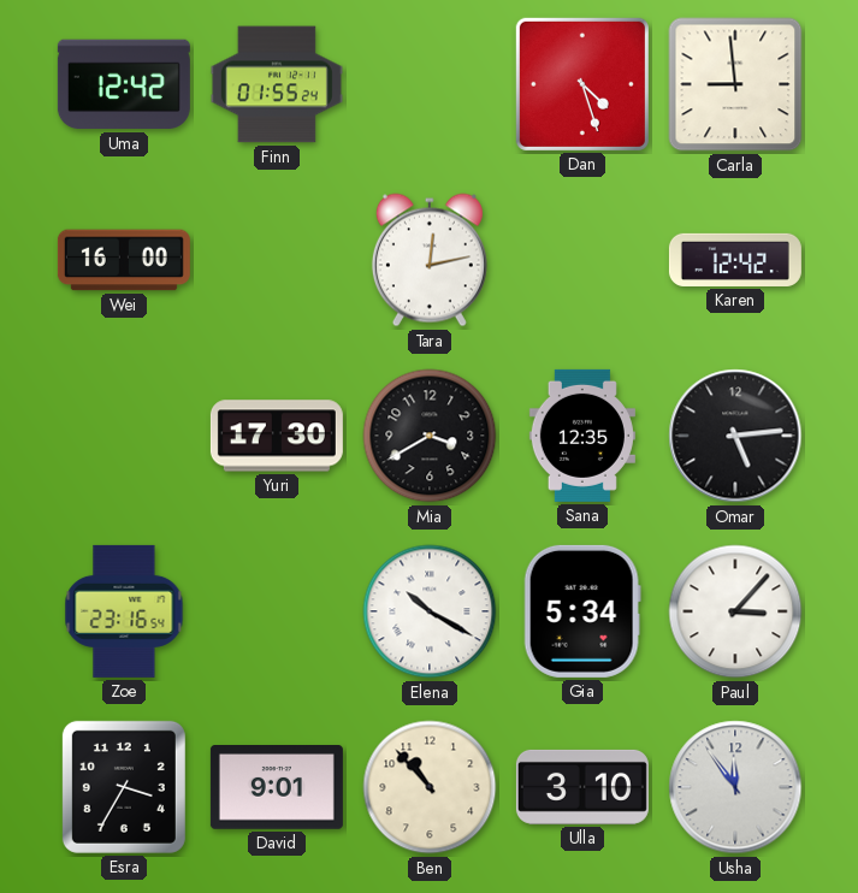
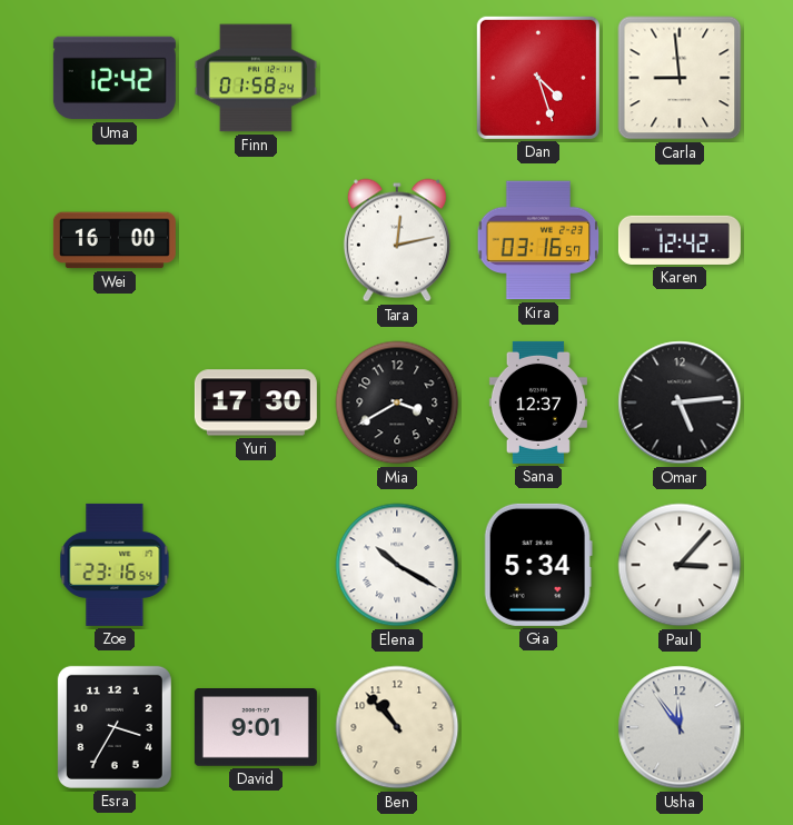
Finn: 01:55 -> 01:58 (256, 78)
Kira: none -> 03:16 (538, 240)
Sana: 12:35 -> 12:37 (538, 402)
Ulla: 3:10 -> none (582, 787)
